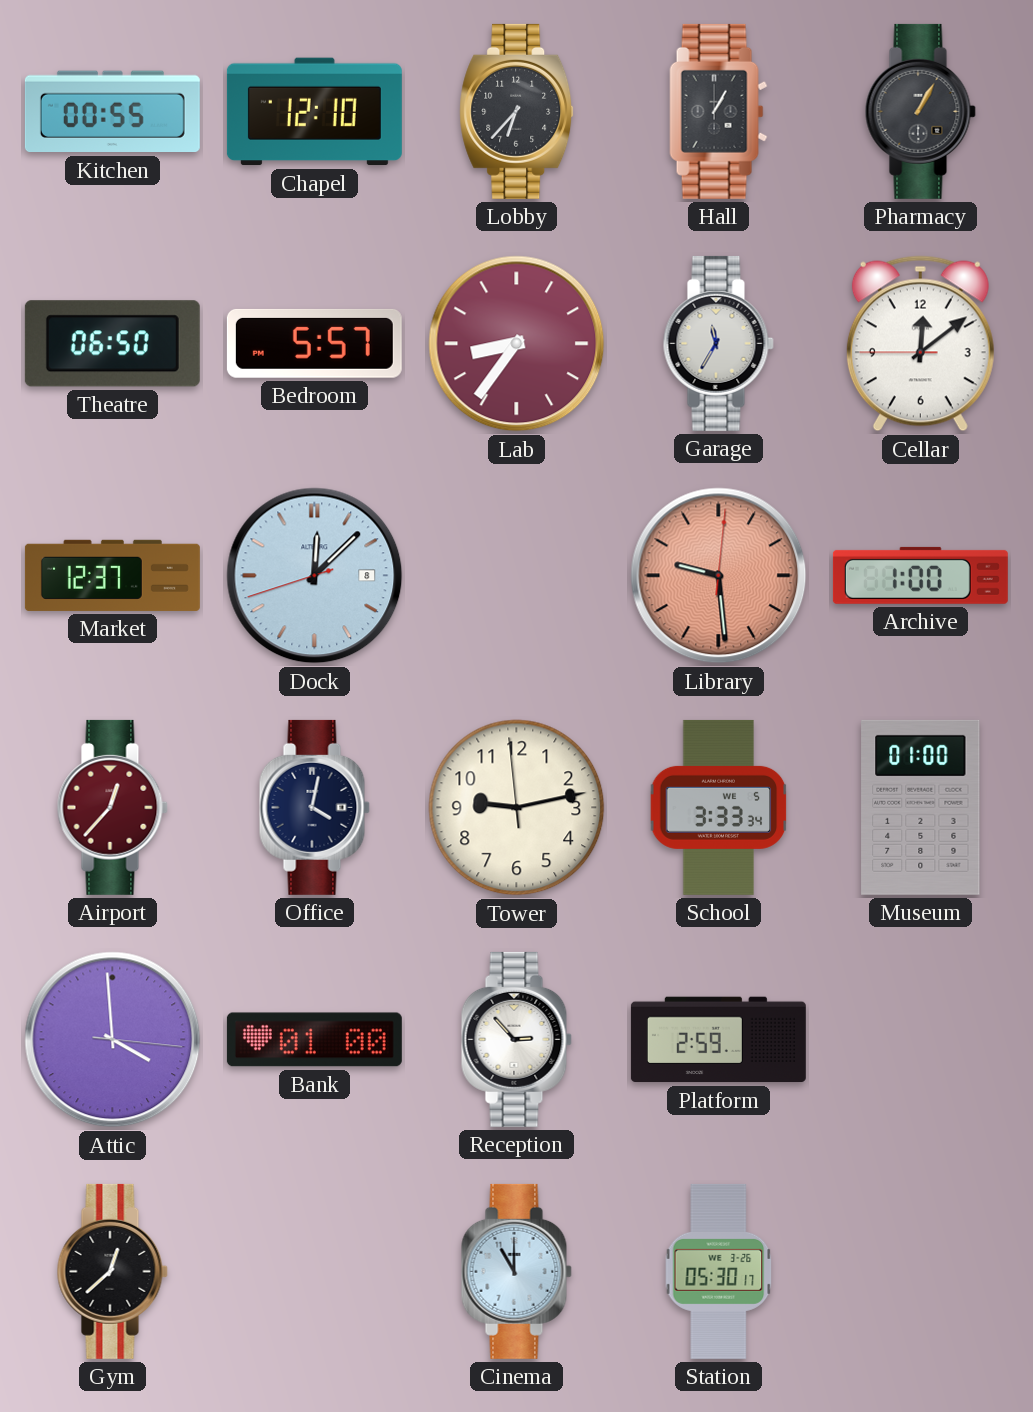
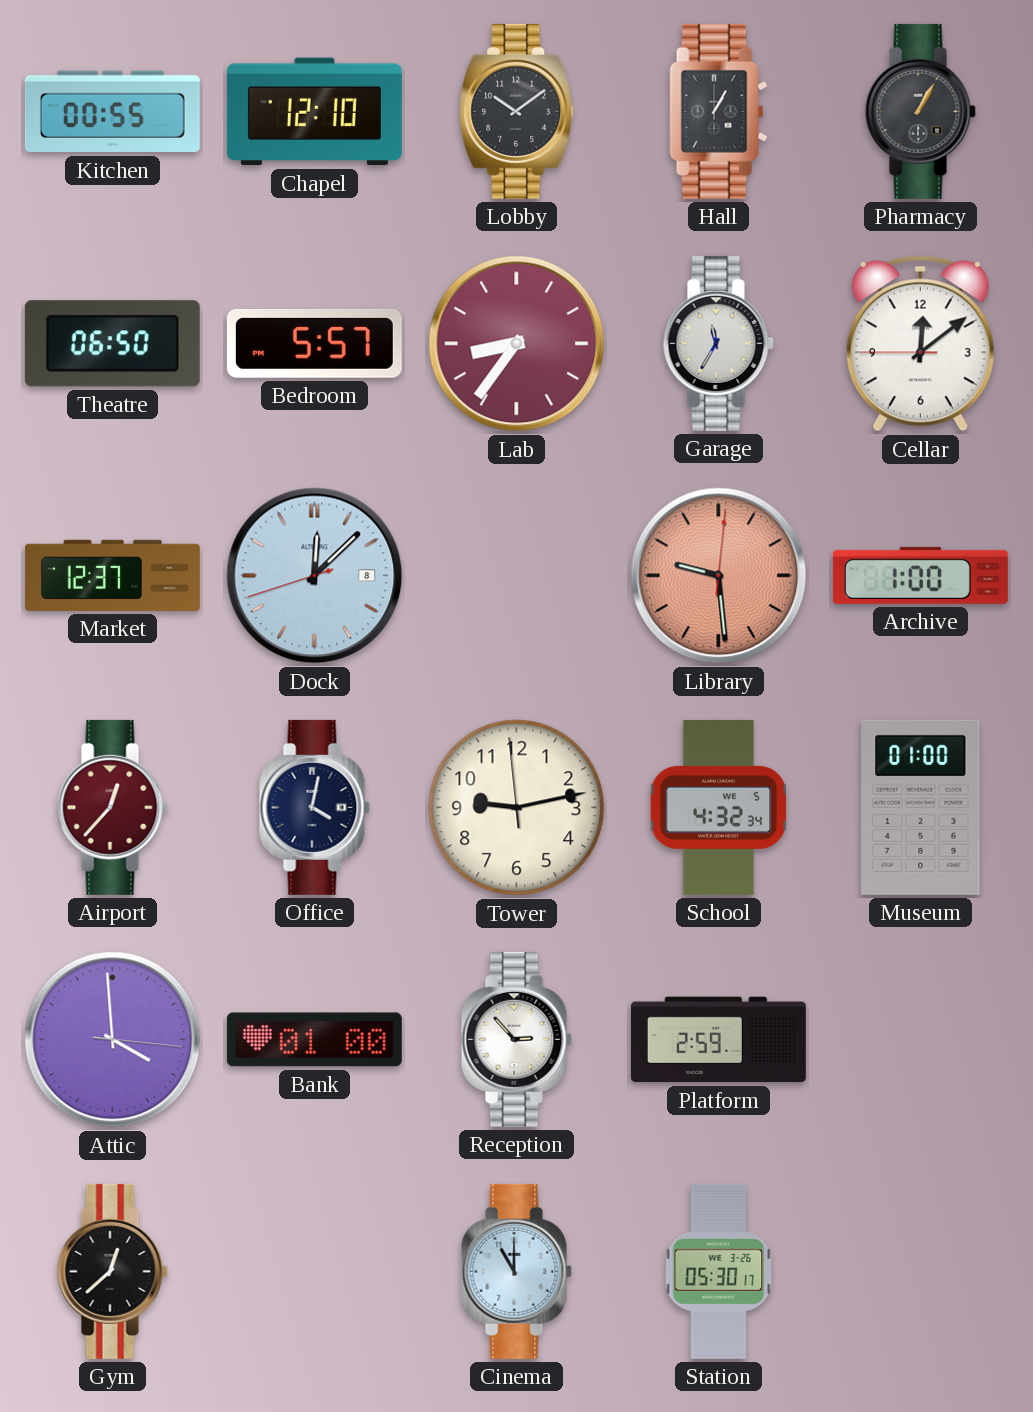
Lobby: 6:37 -> 10:09 (517, 111)
School: 3:33 -> 4:32 (719, 807)
